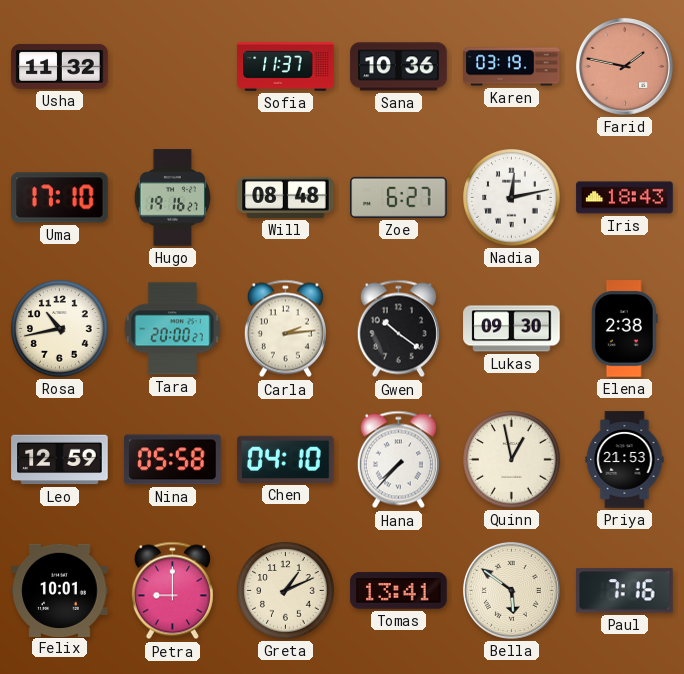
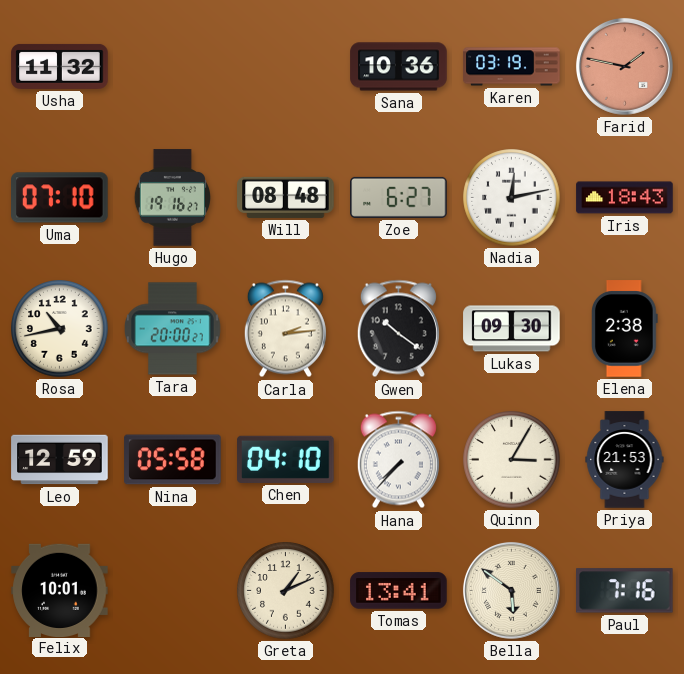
Sofia: 11:37 -> none (286, 67)
Uma: 17:10 -> 07:10 (60, 198)
Quinn: 12:58 -> 3:05 (512, 460)
Petra: 9:00 -> none (172, 591)
